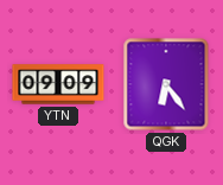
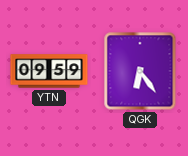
YTN: 09:09 -> 09:59 (49, 71)
